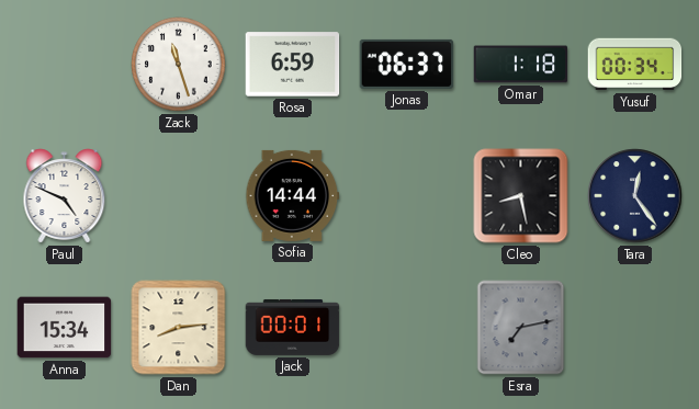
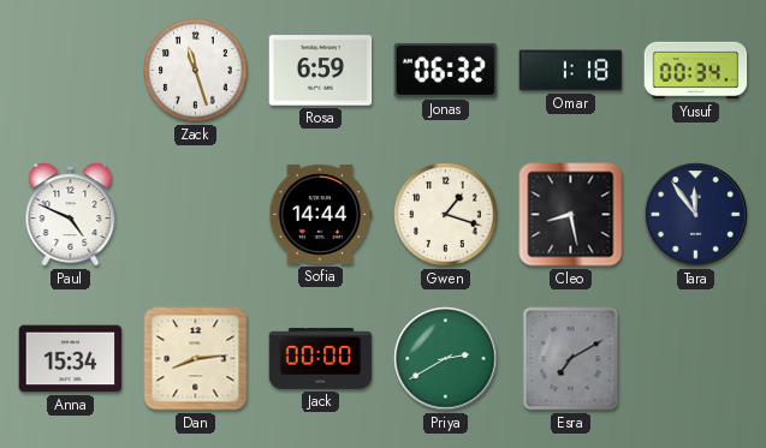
Jonas: 06:37 -> 06:32 (446, 70)
Gwen: none -> 1:18 (446, 215)
Tara: 12:24 -> 11:54 (696, 215)
Jack: 00:01 -> 00:00 (321, 358)
Priya: none -> 2:40 (446, 359)
Esra: 7:13 -> 7:10 (571, 359)
